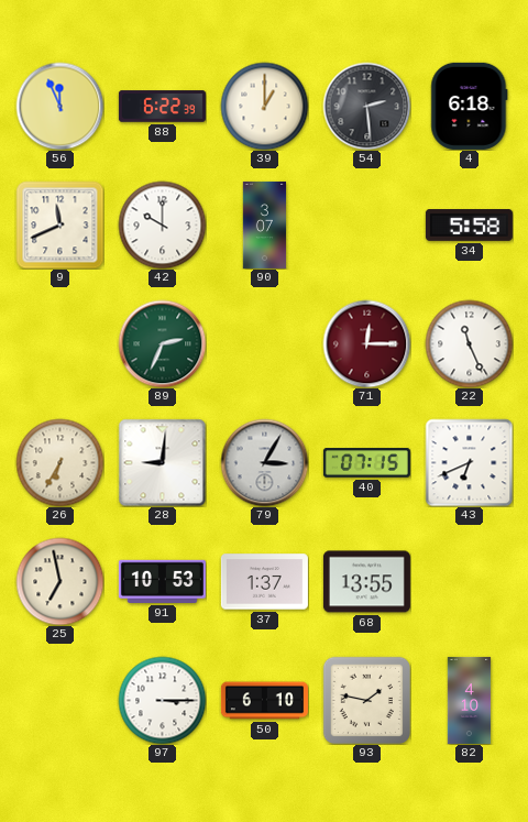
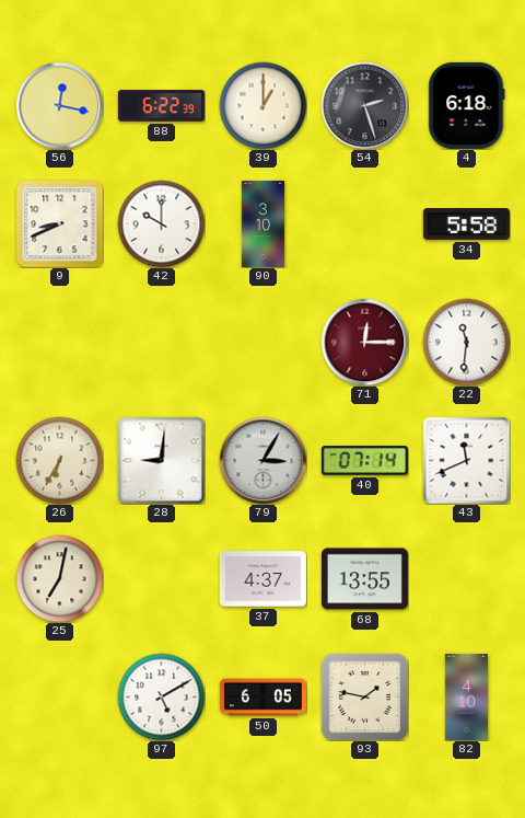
56: 11:56 -> 12:17 (59, 105)
54: 2:29 -> 2:27 (364, 105)
9: 11:41 -> 8:41 (59, 223)
90: 3:07 -> 3:10 (264, 223)
89: 2:34 -> none (162, 343)
22: 11:26 -> 11:31 (466, 342)
40: 07:15 -> 07:14 (364, 461)
43: 6:41 -> 11:41 (466, 460)
25: 6:58 -> 7:02 (59, 578)
91: 10:53 -> none (162, 581)
37: 1:37 -> 4:37 (262, 579)
97: 3:15 -> 5:10 (161, 696)
50: 6:10 -> 6:05 (262, 698)
